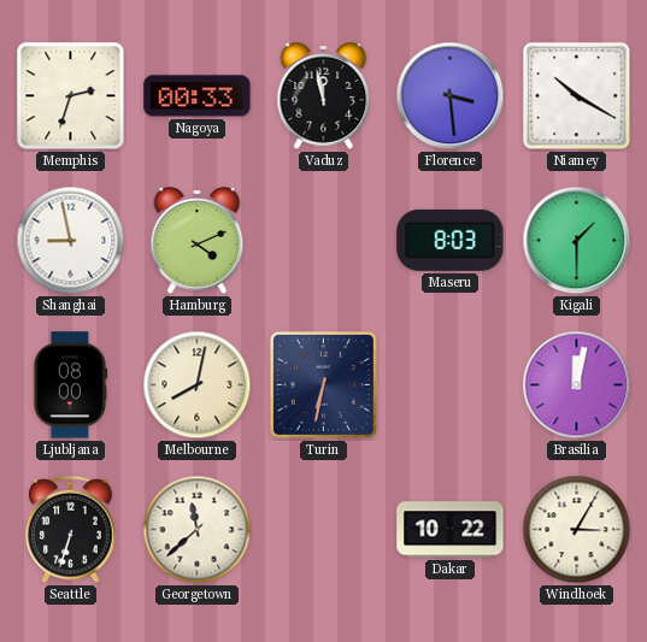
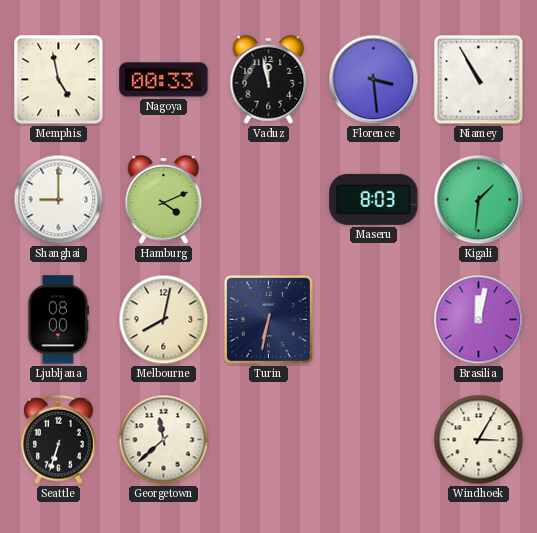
Memphis: 2:33 -> 4:58 (59, 80)
Niamey: 10:20 -> 10:55 (479, 80)
Shanghai: 8:58 -> 9:00 (59, 200)
Kigali: 1:30 -> 1:31 (479, 200)
Dakar: 10:22 -> none (451, 530)
